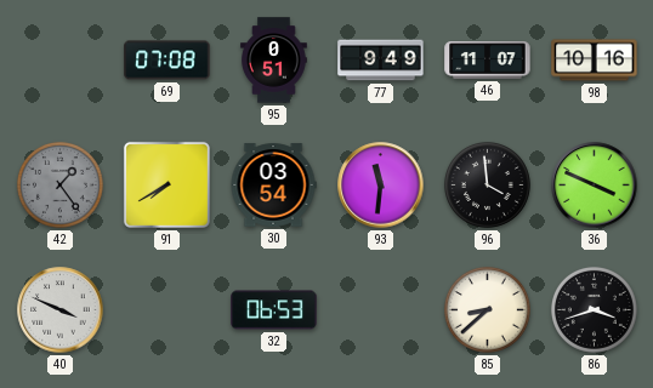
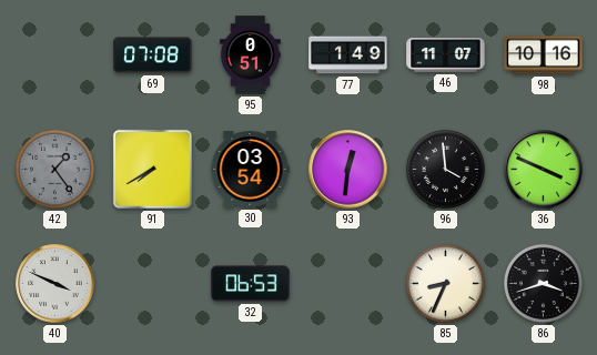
77: 9:49 -> 1:49 (348, 55)
93: 11:31 -> 12:31 (348, 170)
85: 8:38 -> 8:34 (445, 283)
